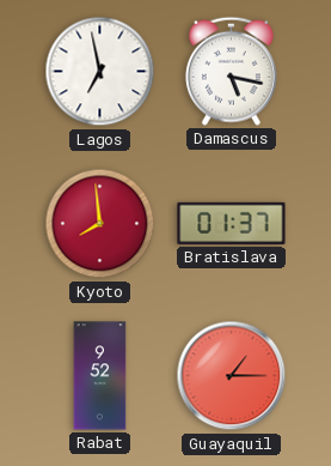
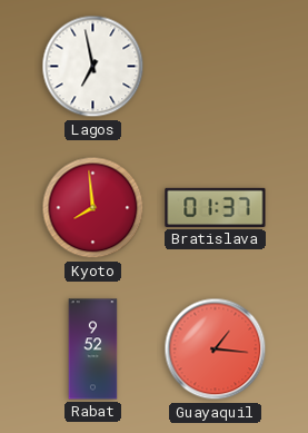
Damascus: 5:17 -> none (231, 71)
Guayaquil: 1:15 -> 1:16 (216, 350)
